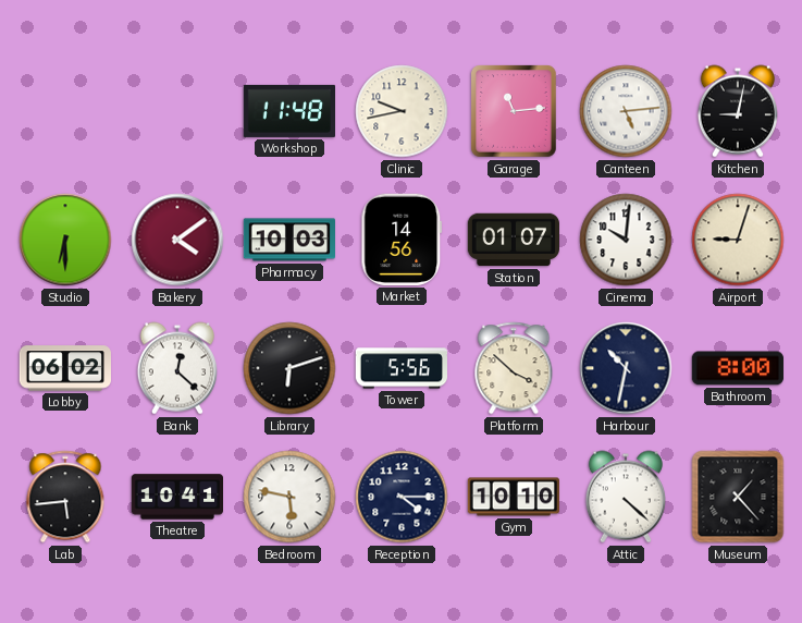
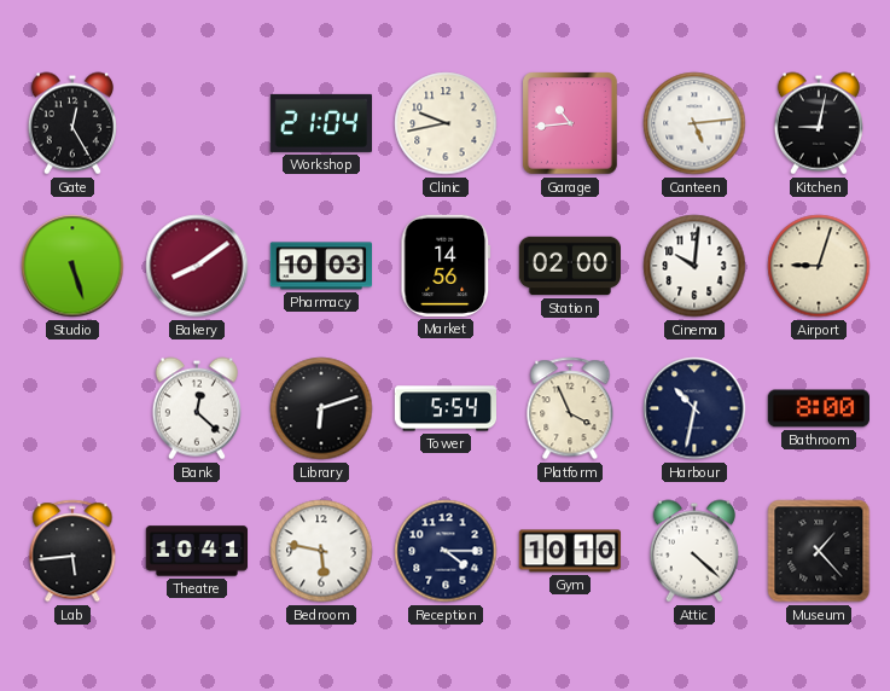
Gate: none -> 12:25 (72, 123)
Workshop: 11:48 -> 21:04 (320, 123)
Garage: 11:14 -> 10:44 (570, 123)
Studio: 6:30 -> 5:27 (72, 266)
Bakery: 4:09 -> 8:09 (197, 266)
Station: 01:07 -> 02:00 (569, 266)
Lobby: 06:02 -> none (64, 368)
Tower: 5:56 -> 5:54 (444, 408)
Platform: 3:52 -> 3:56 (570, 408)
